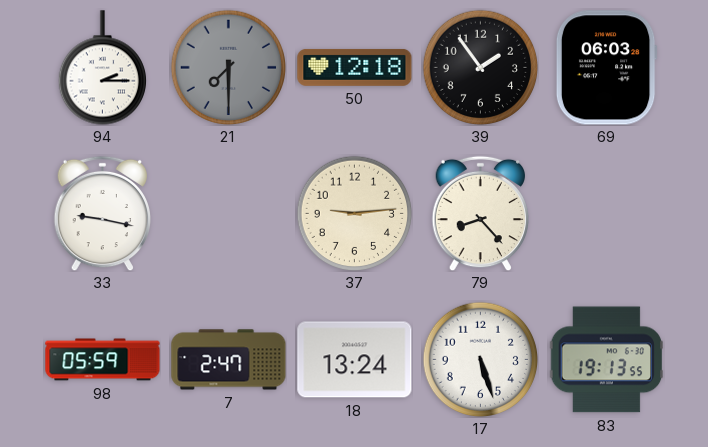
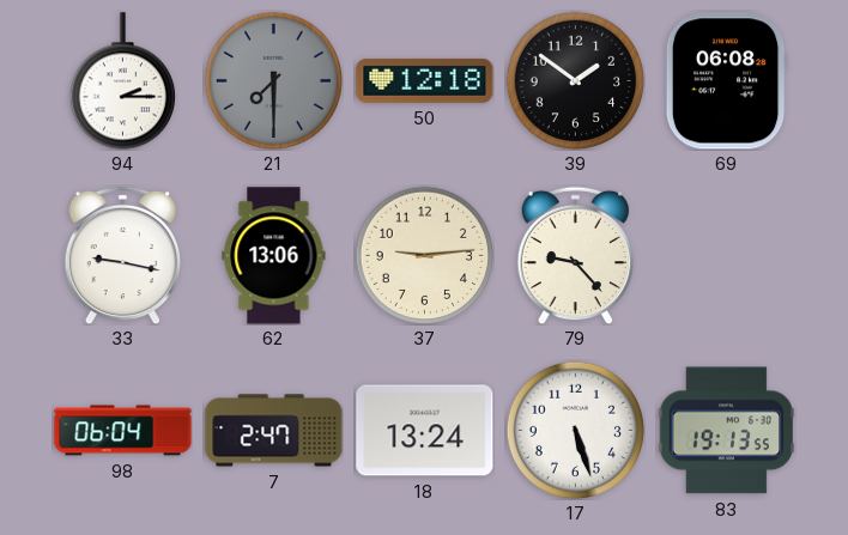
39: 1:54 -> 1:51 (575, 80)
69: 06:03 -> 06:08 (726, 81)
62: none -> 13:06 (274, 256)
79: 8:23 -> 9:23 (575, 255)
98: 05:59 -> 06:04 (123, 431)
